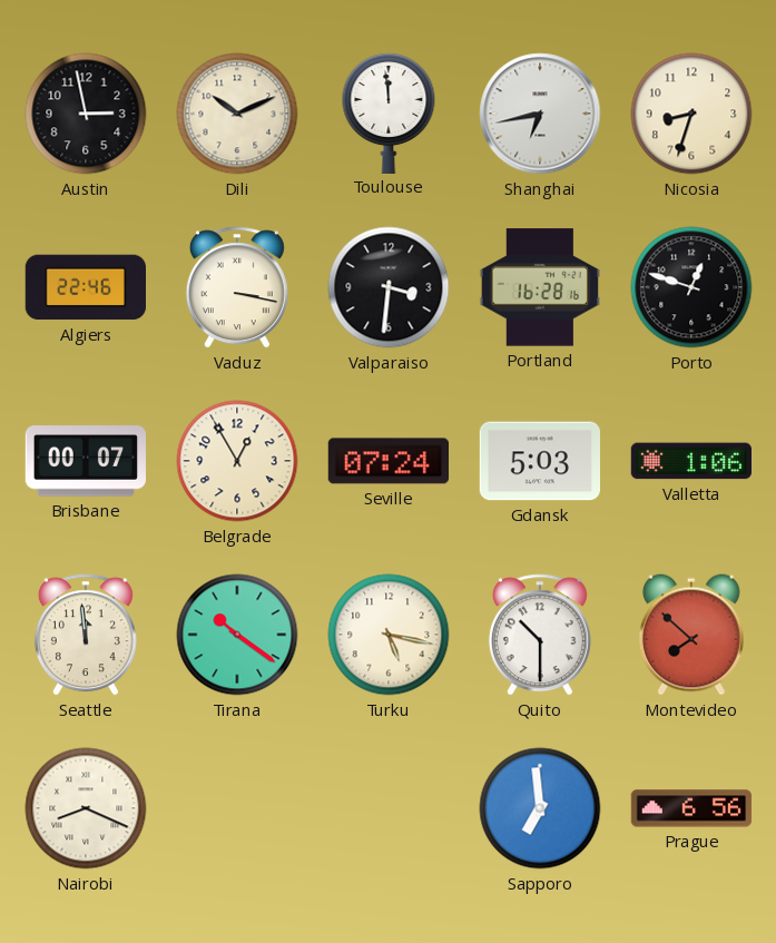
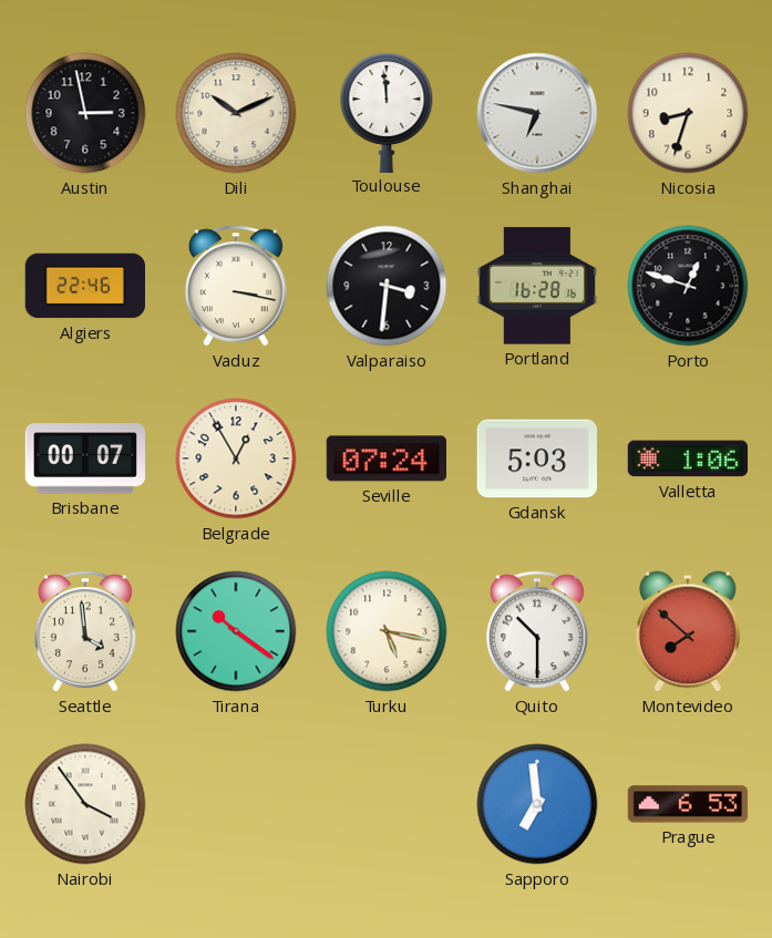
Shanghai: 6:43 -> 6:47 (537, 113)
Seattle: 11:59 -> 3:59 (85, 631)
Nairobi: 8:19 -> 3:54 (85, 804)
Prague: 6:56 -> 6:53 (688, 804)
